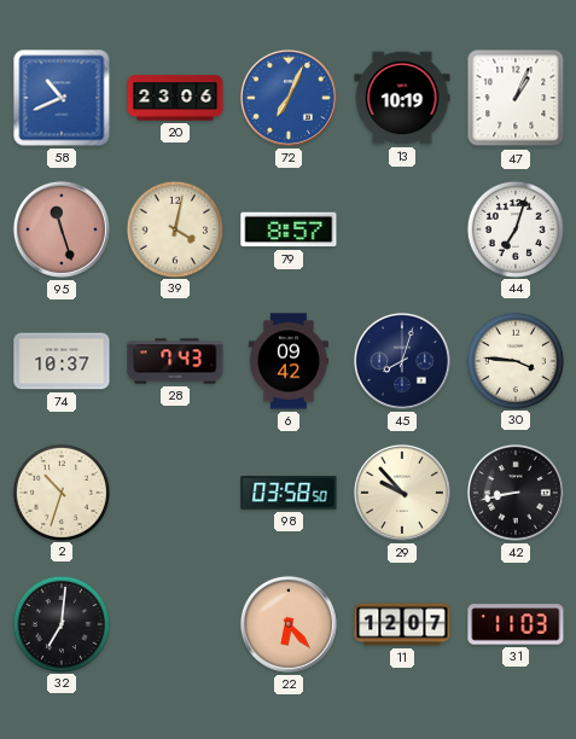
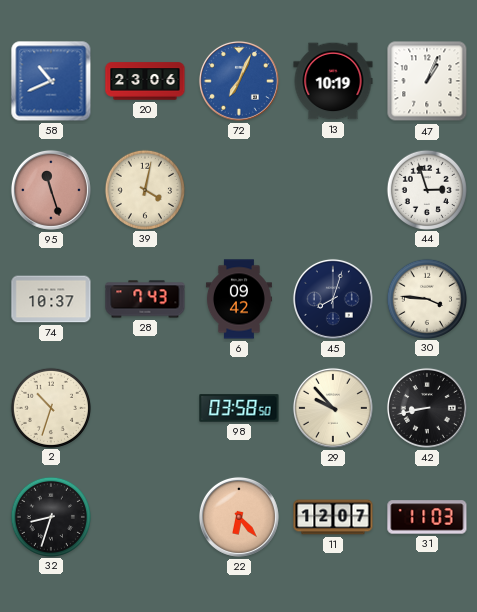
79: 8:57 -> none (289, 229)
44: 7:03 -> 2:57 (426, 189)
32: 7:01 -> 8:33 (50, 516)
